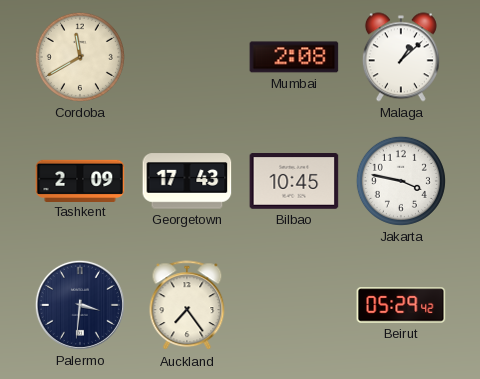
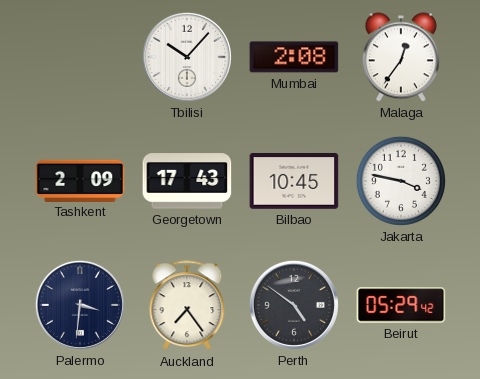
Cordoba: 11:40 -> none (80, 57)
Tbilisi: none -> 10:07 (187, 57)
Malaga: 1:08 -> 12:36 (401, 57)
Perth: none -> 4:51 (294, 305)
